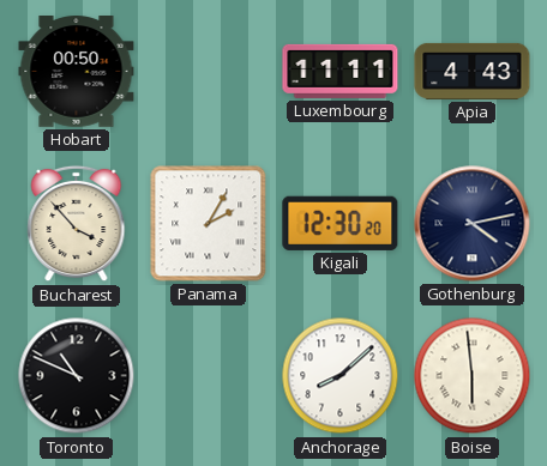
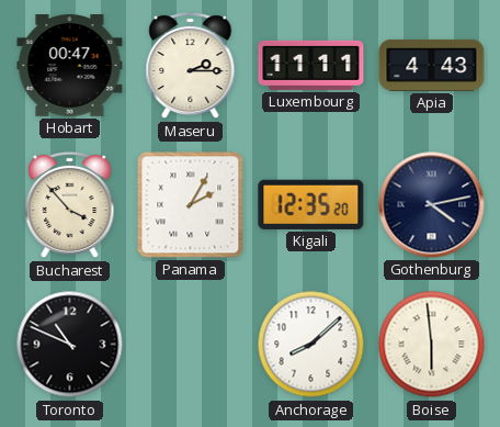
Hobart: 00:50 -> 00:47 (70, 66)
Maseru: none -> 2:15 (191, 66)
Kigali: 12:30 -> 12:35 (311, 204)
